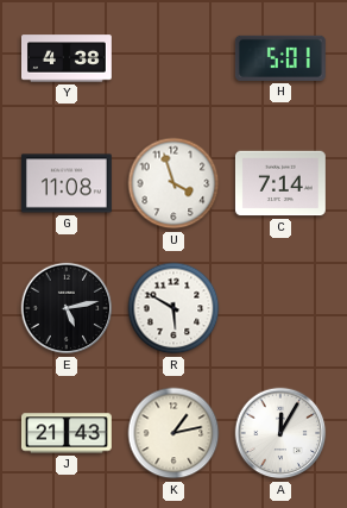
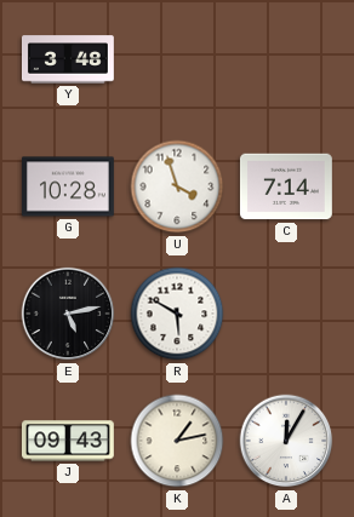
Y: 4:38 -> 3:48 (69, 59)
H: 5:01 -> none (280, 58)
G: 11:08 -> 10:28 (68, 186)
J: 21:43 -> 09:43 (68, 441)
